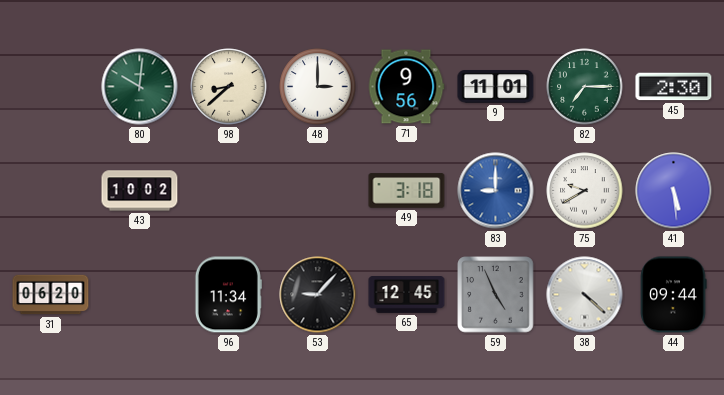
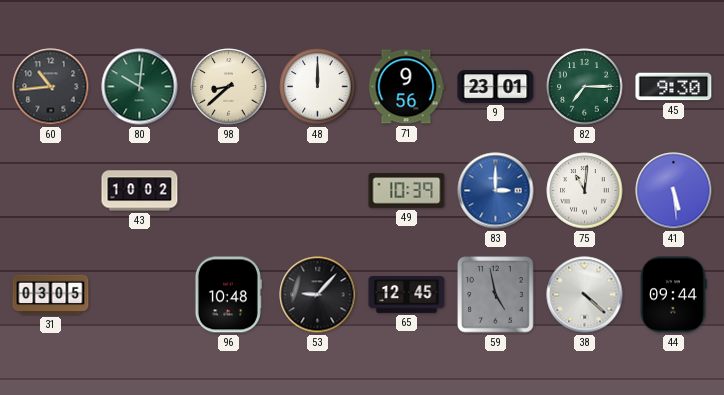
60: none -> 10:44 (51, 87)
48: 3:00 -> 12:00 (318, 87)
9: 11:01 -> 23:01 (496, 87)
45: 2:30 -> 9:30 (674, 87)
49: 3:18 -> 10:39 (407, 191)
83: 9:00 -> 3:00 (496, 191)
75: 9:40 -> 11:01 (585, 191)
31: 06:20 -> 03:05 (51, 295)
96: 11:34 -> 10:48 (228, 295)
59: 4:56 -> 4:58 (496, 295)
